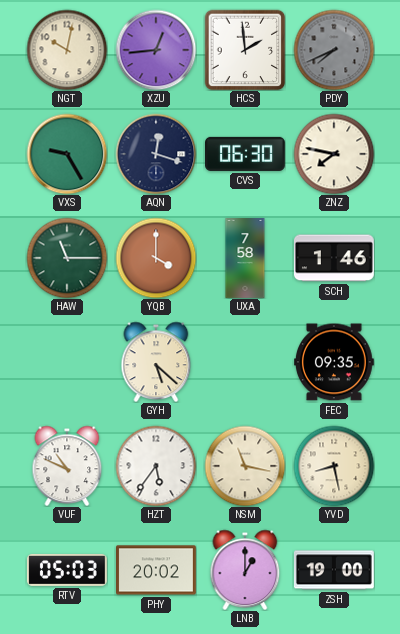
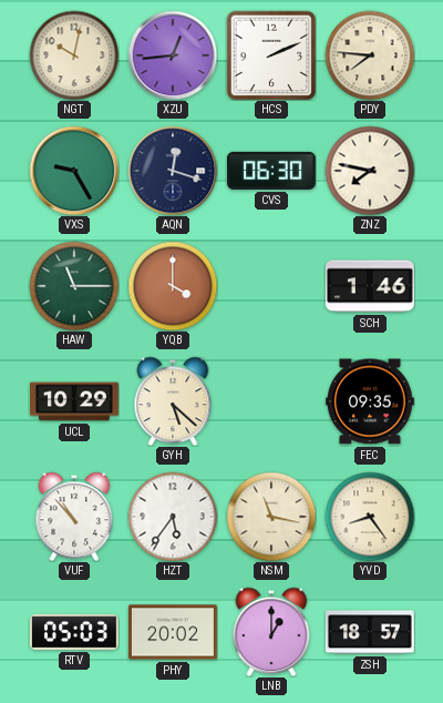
HCS: 1:59 -> 2:11 (271, 55)
PDY: 7:41 -> 7:46 (370, 55)
PDY dial: grey -> cream (370, 55)
UXA: 7:58 -> none (245, 258)
UCL: none -> 10:29 (74, 401)
VUF: 10:49 -> 10:53 (74, 517)
YVD: 8:28 -> 8:24 (370, 517)
ZSH: 19:00 -> 18:57 (371, 632)
